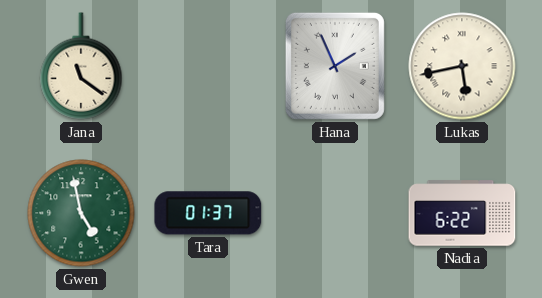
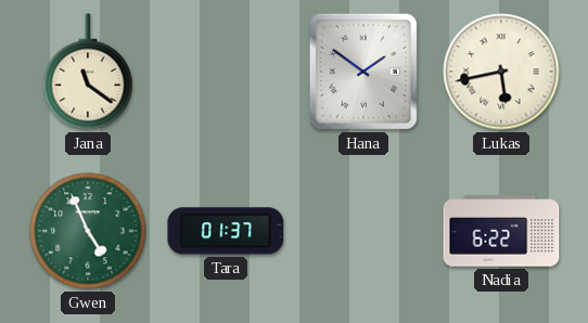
Hana: 1:56 -> 1:51 (363, 72)
Gwen: 4:58 -> 4:56 (88, 231)
